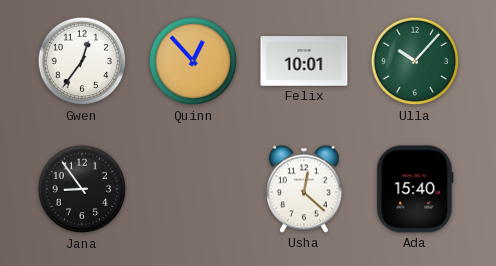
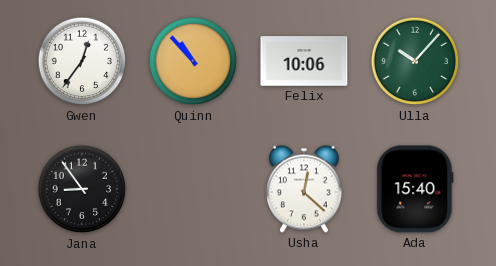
Quinn: 12:53 -> 10:53 (193, 61)
Felix: 10:01 -> 10:06 (304, 61)
